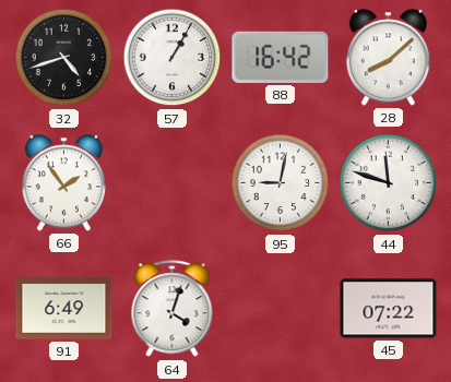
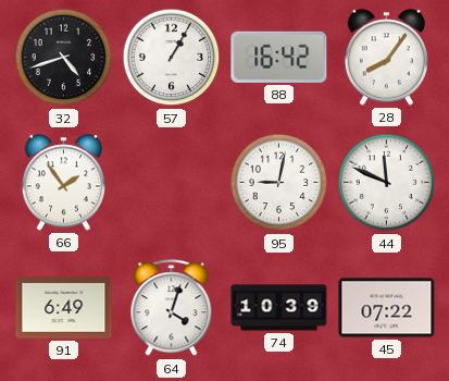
28: 8:08 -> 8:06 (386, 58)
44: 11:48 -> 11:49 (387, 183)
74: none -> 10:39 (279, 308)
